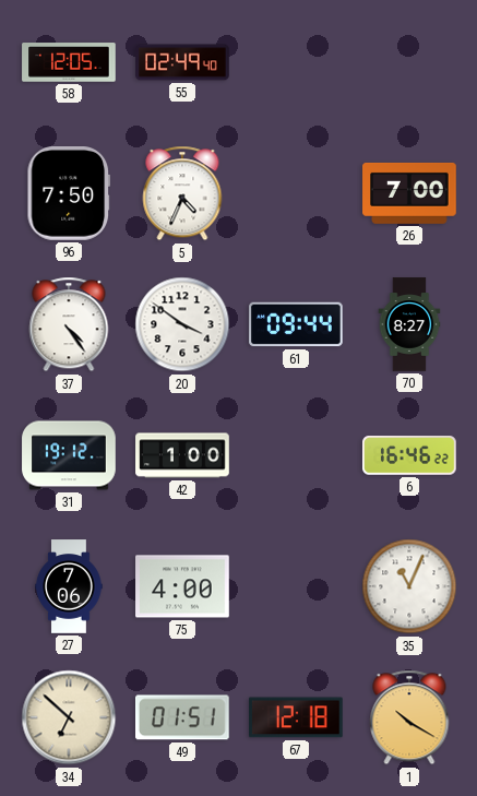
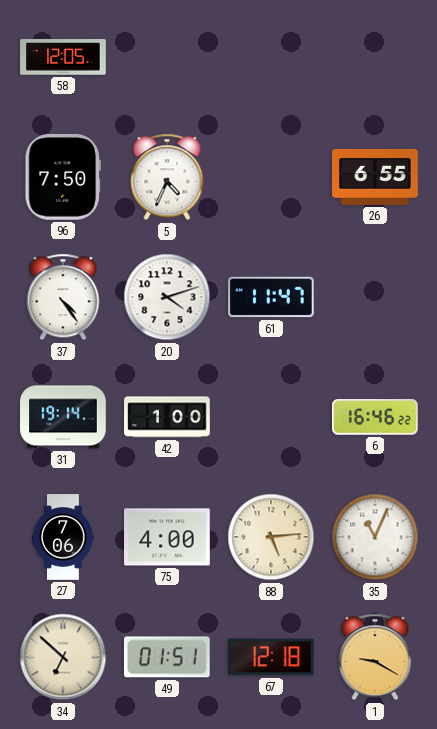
55: 02:49 -> none (182, 62)
26: 7:00 -> 6:55 (375, 177)
20: 3:51 -> 4:12 (167, 297)
61: 09:44 -> 11:47 (271, 297)
70: 8:27 -> none (409, 324)
31: 19:12 -> 19:14 (63, 417)
88: none -> 5:14 (271, 537)
1: 10:20 -> 9:20 (375, 657)
